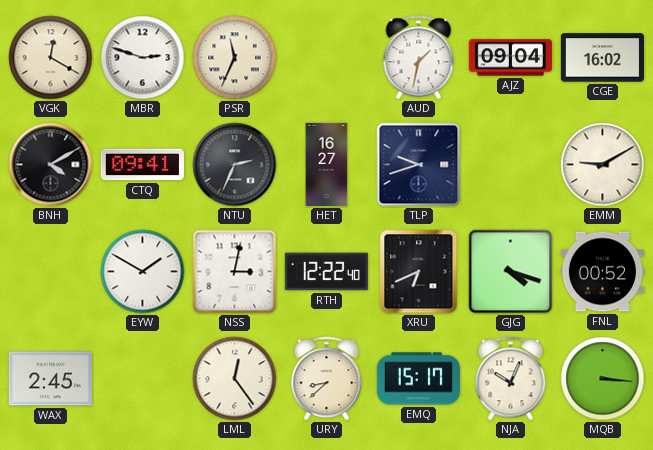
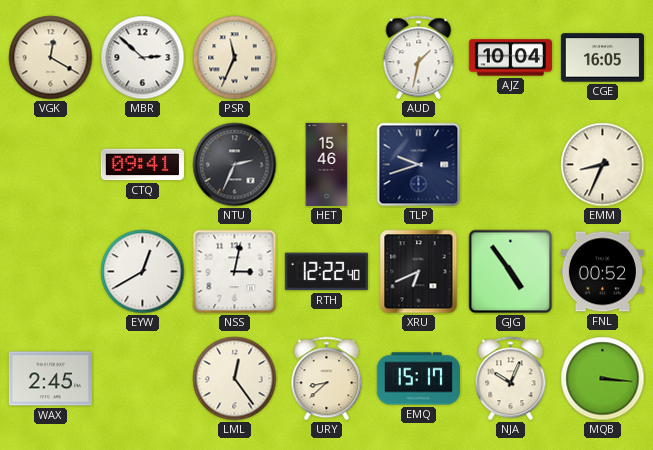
MBR: 2:48 -> 2:52 (143, 58)
AJZ: 09:04 -> 10:04 (510, 58)
CGE: 16:02 -> 16:05 (602, 58)
BNH: 4:10 -> none (51, 165)
HET: 16:27 -> 15:46 (327, 164)
EMM: 9:10 -> 8:34 (603, 165)
EYW: 1:50 -> 12:40 (143, 272)
GJG: 4:18 -> 4:54 (511, 272)
